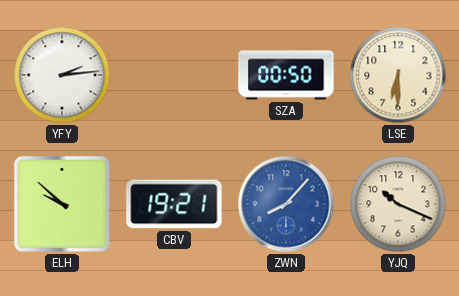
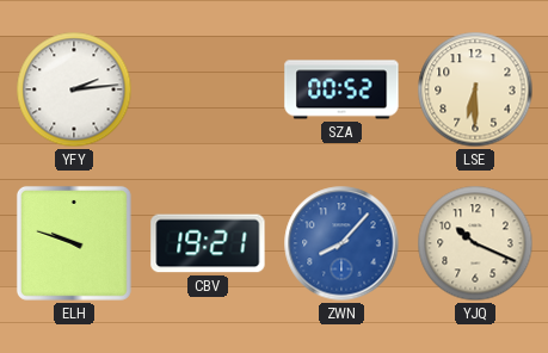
SZA: 00:50 -> 00:52 (341, 89)
ELH: 9:52 -> 9:48 (74, 243)
